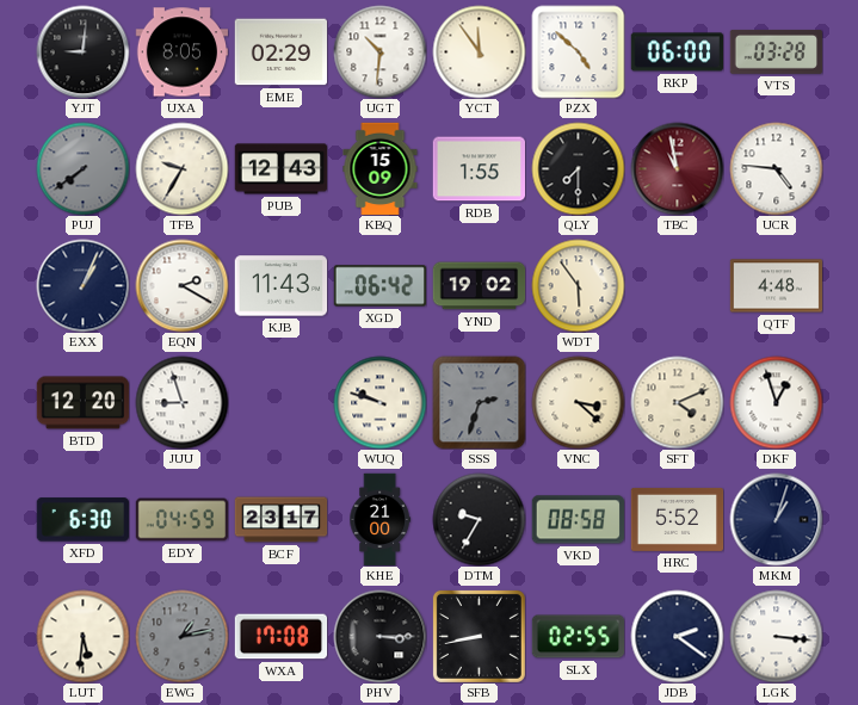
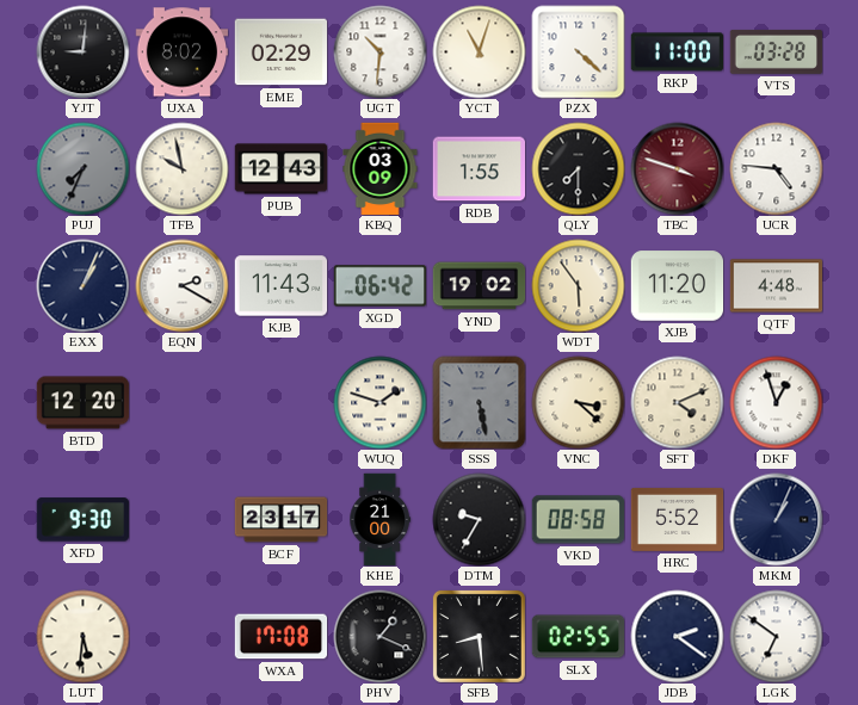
UXA: 8:05 -> 8:02 (181, 52)
YCT: 11:54 -> 11:03 (479, 51)
PZX: 4:52 -> 4:22 (578, 51)
RKP: 06:00 -> 11:00 (677, 52)
PUJ: 7:39 -> 7:34 (82, 168)
TFB: 9:35 -> 9:58 (181, 168)
KBQ: 15:09 -> 03:09 (381, 168)
TBC: 10:58 -> 3:48 (677, 168)
XJB: none -> 11:20 (677, 286)
JUU: 8:57 -> none (181, 402)
WUQ: 9:48 -> 1:48 (379, 402)
SSS: 2:33 -> 5:28 (479, 402)
XFD: 6:30 -> 9:30 (82, 520)
EDY: 04:59 -> none (181, 520)
MKM: 1:03 -> 1:04 (776, 519)
EWG: 1:13 -> none (181, 636)
PHV: 3:15 -> 1:19 (379, 636)
SFB: 8:43 -> 8:29 (479, 636)
LGK: 3:16 -> 6:51 (776, 636)
